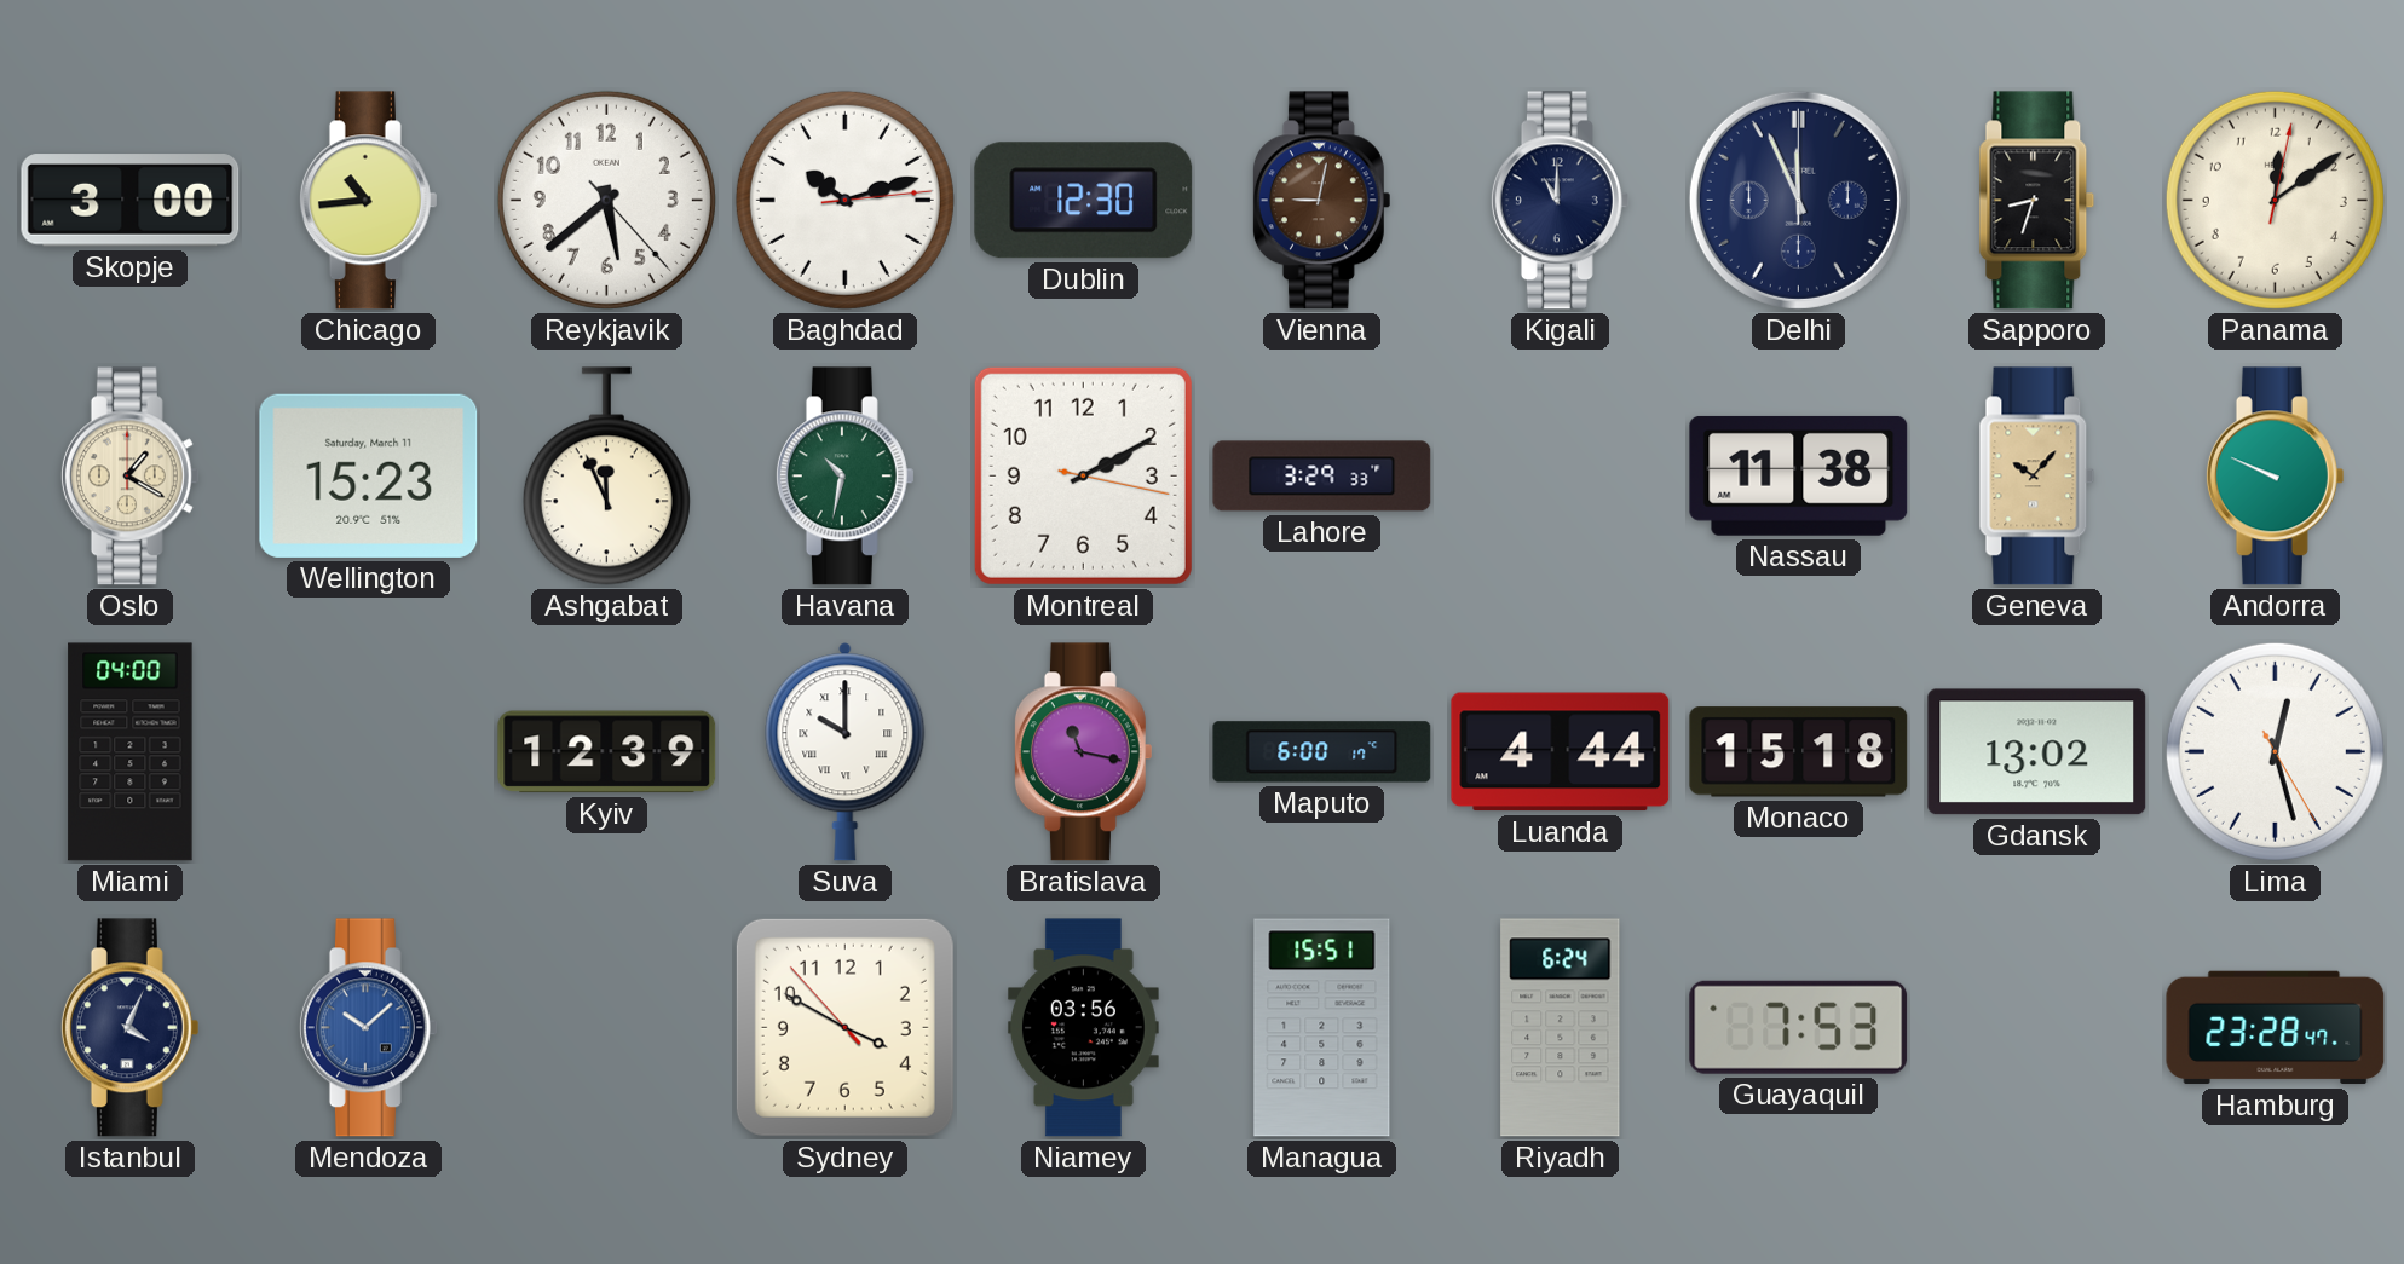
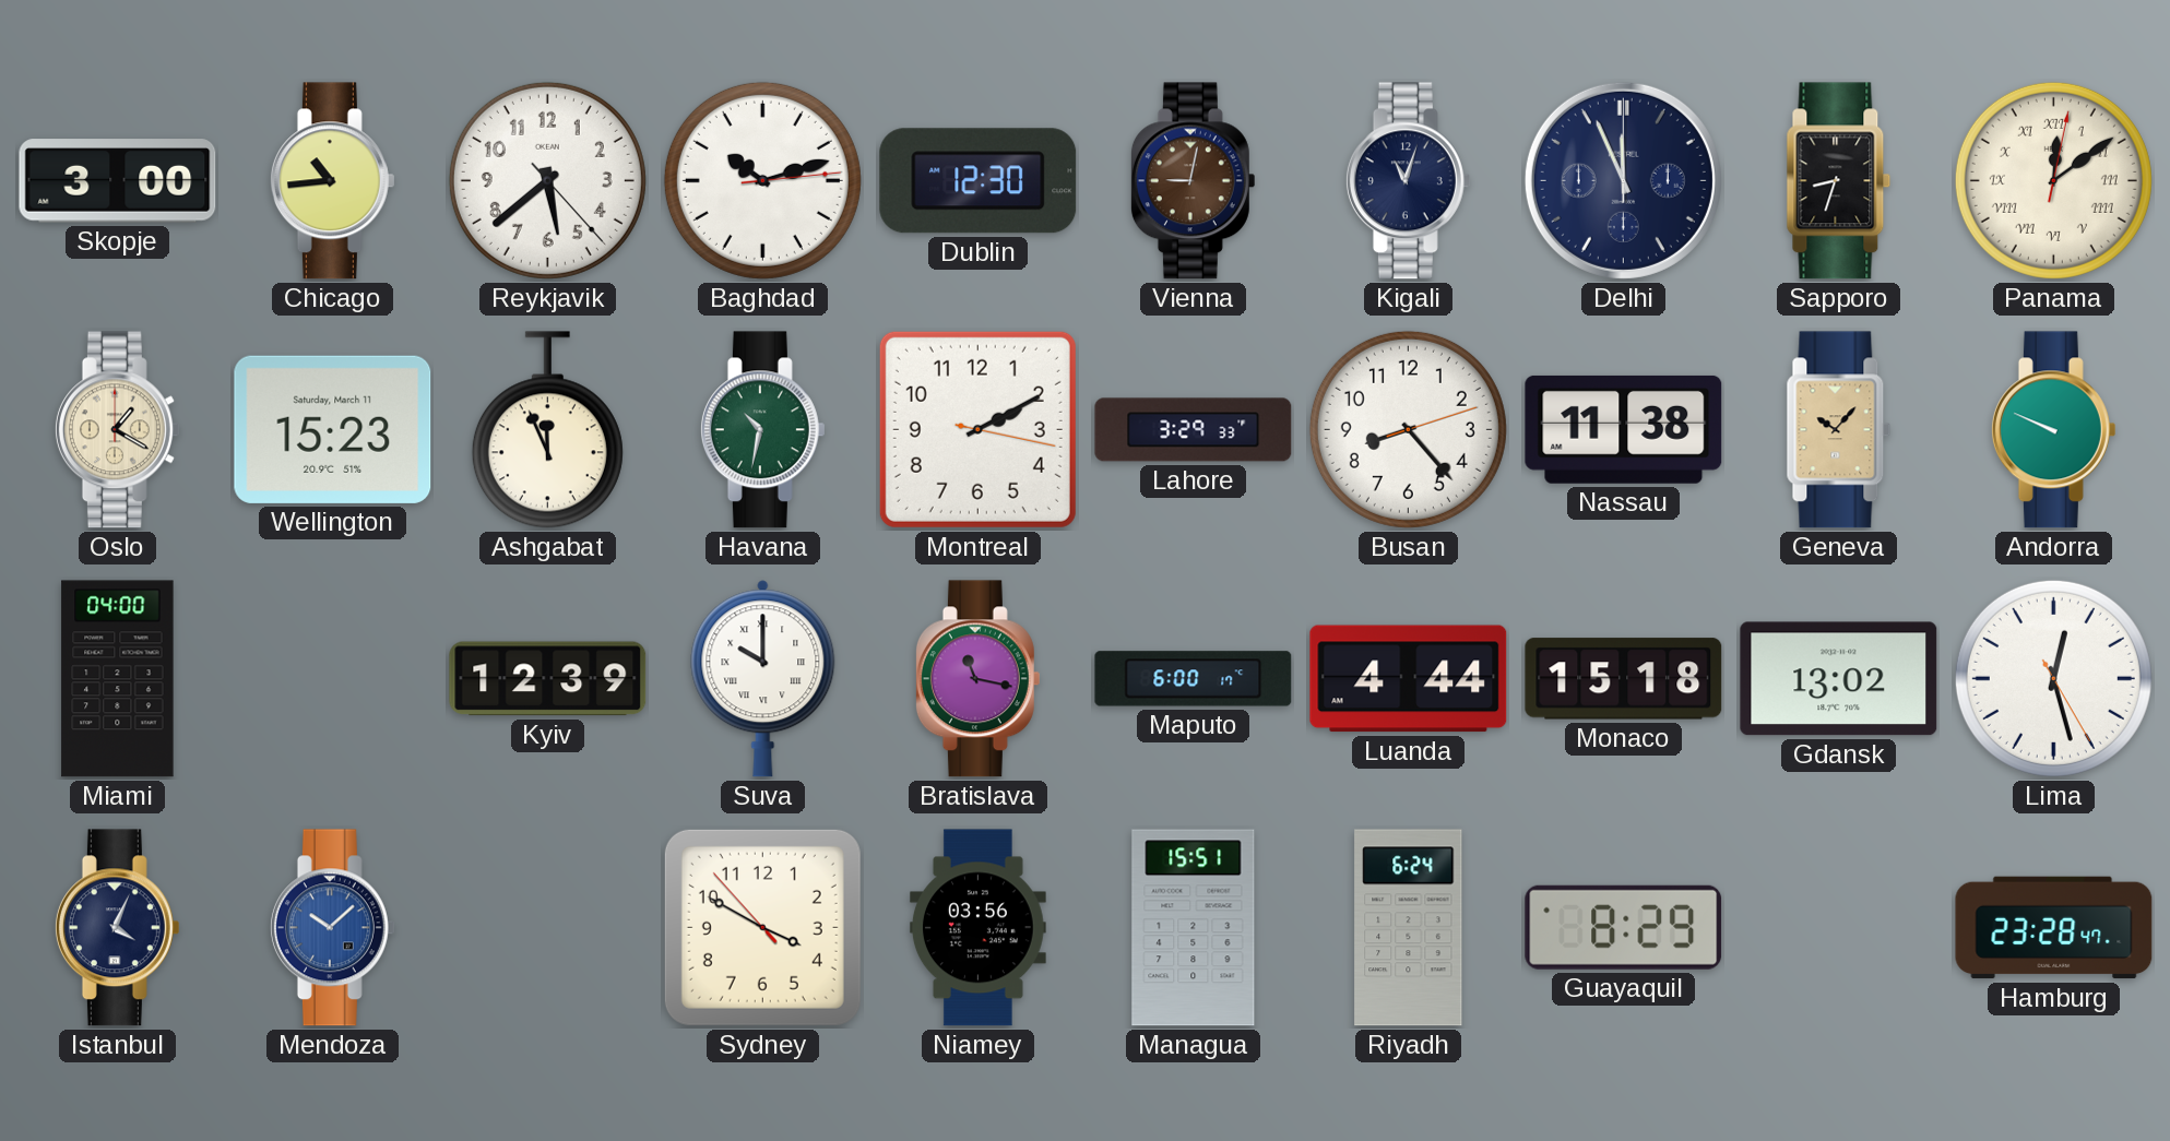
Kigali: 11:00 -> 11:03 (1408, 181)
Panama numerals: Arabic -> Roman (2053, 180)
Busan: none -> 8:23 (1408, 429)
Guayaquil: 7:53 -> 8:29 (1624, 927)
